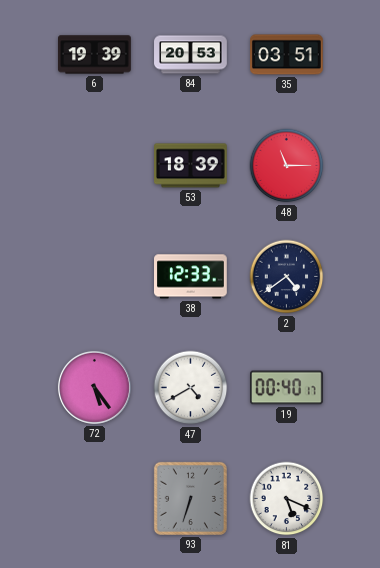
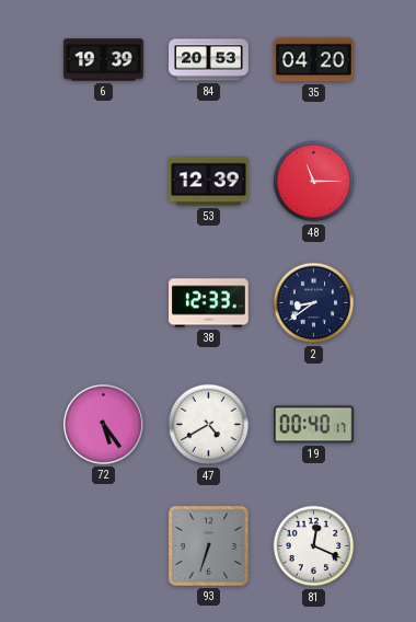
35: 03:51 -> 04:20 (314, 60)
53: 18:39 -> 12:39 (209, 182)
2: 4:39 -> 8:39 (314, 303)
81: 5:19 -> 12:19 (314, 546)
